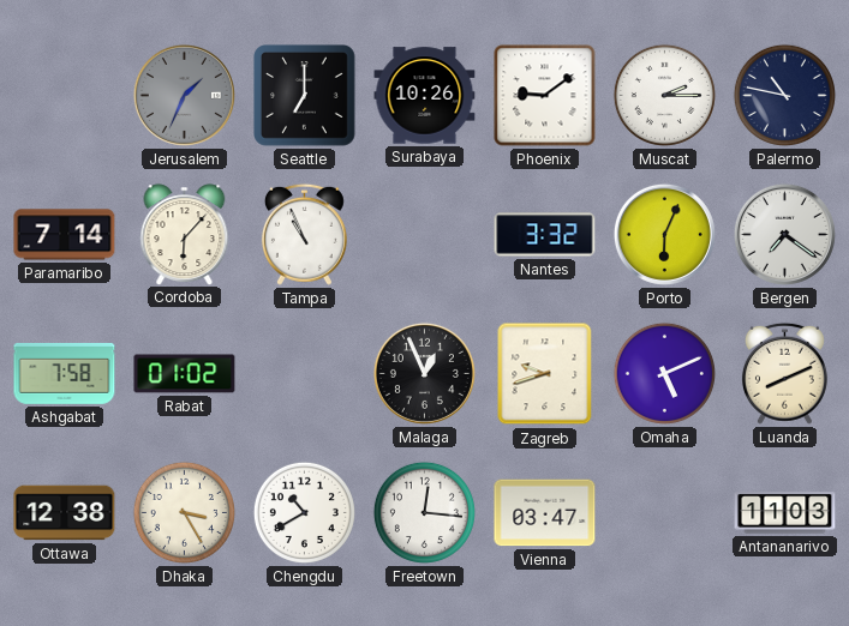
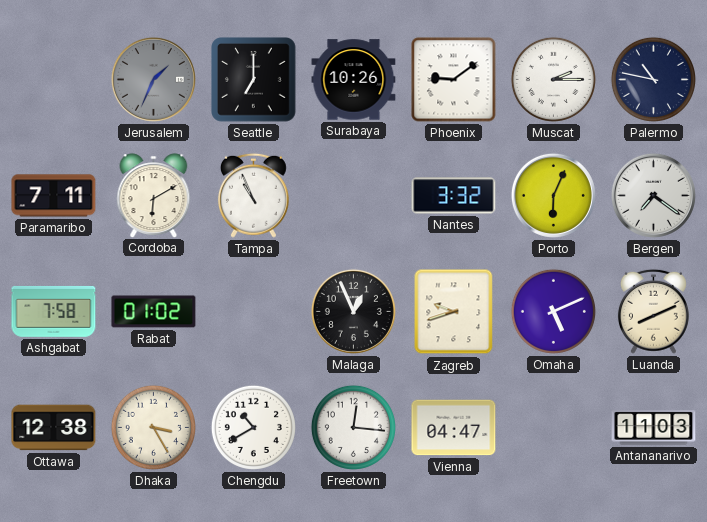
Paramaribo: 7:14 -> 7:11 (54, 196)
Cordoba: 6:07 -> 6:10 (154, 195)
Vienna: 03:47 -> 04:47 (454, 428)
